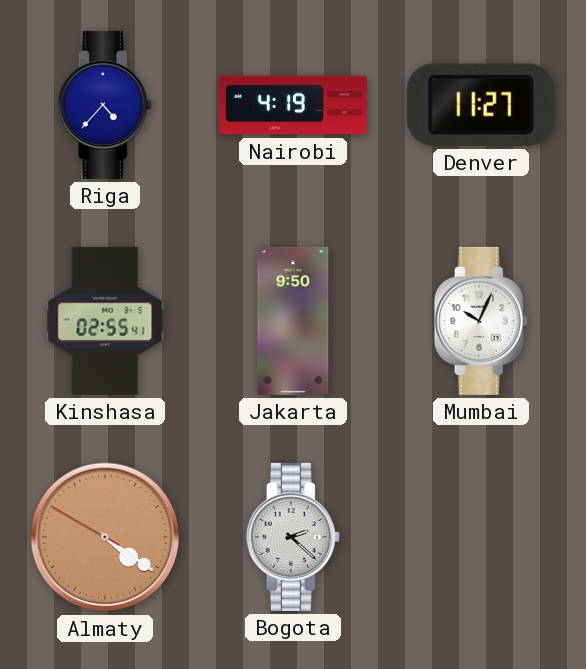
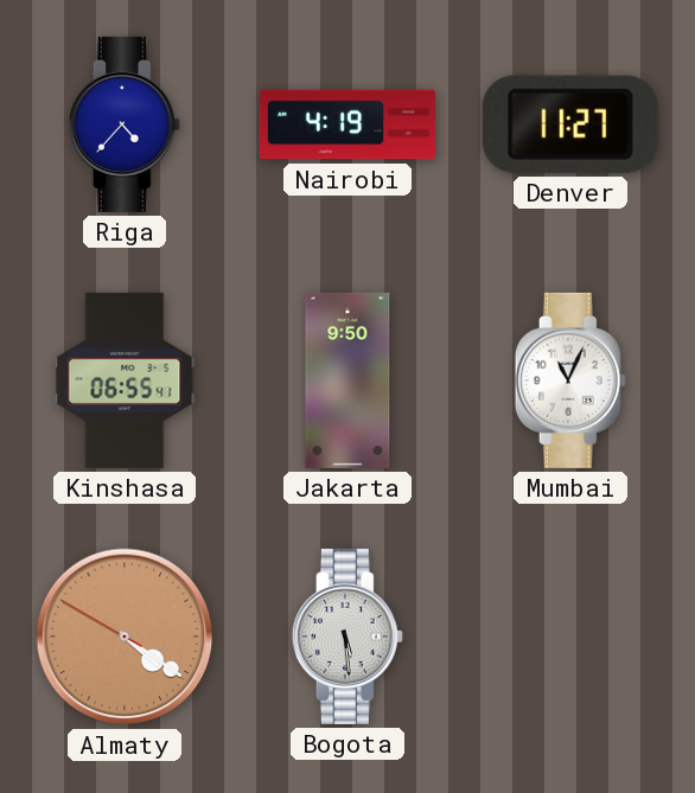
Kinshasa: 02:55 -> 06:55 (125, 380)
Mumbai: 10:04 -> 11:04 (570, 380)
Bogota: 2:22 -> 5:29 (347, 637)
